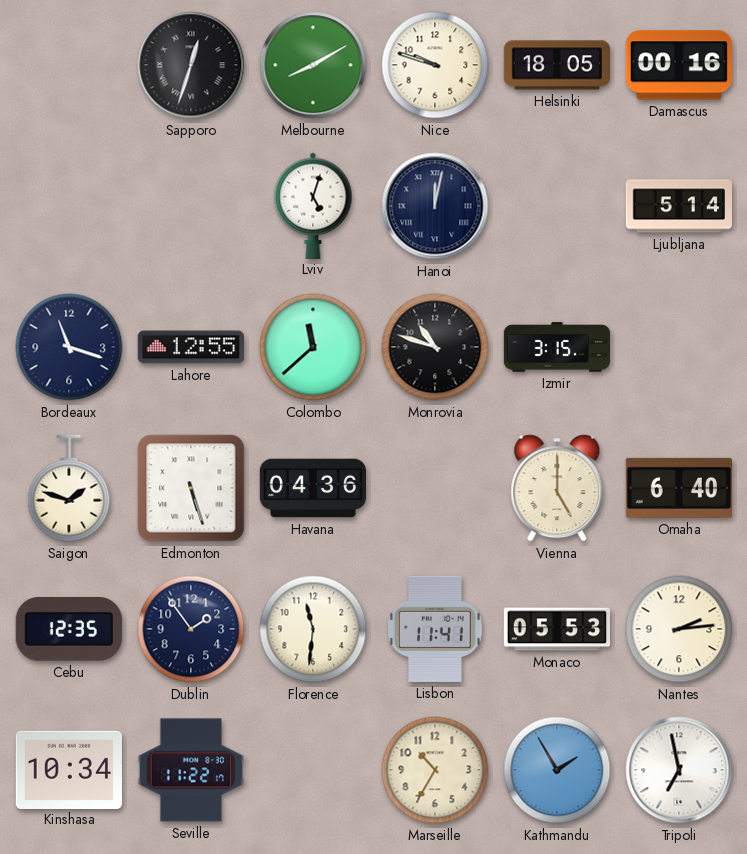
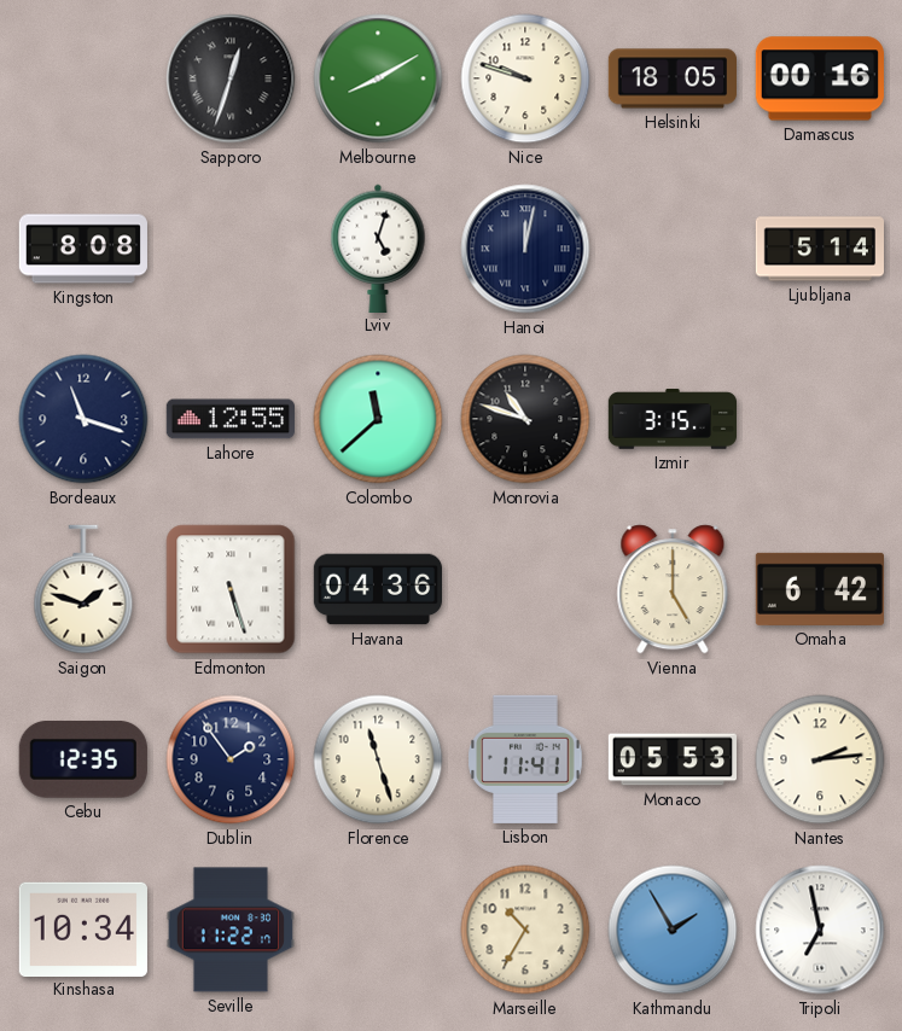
Kingston: none -> 8:08 (82, 249)
Omaha: 6:40 -> 6:42 (819, 589)
Florence: 11:31 -> 11:27 (378, 759)
